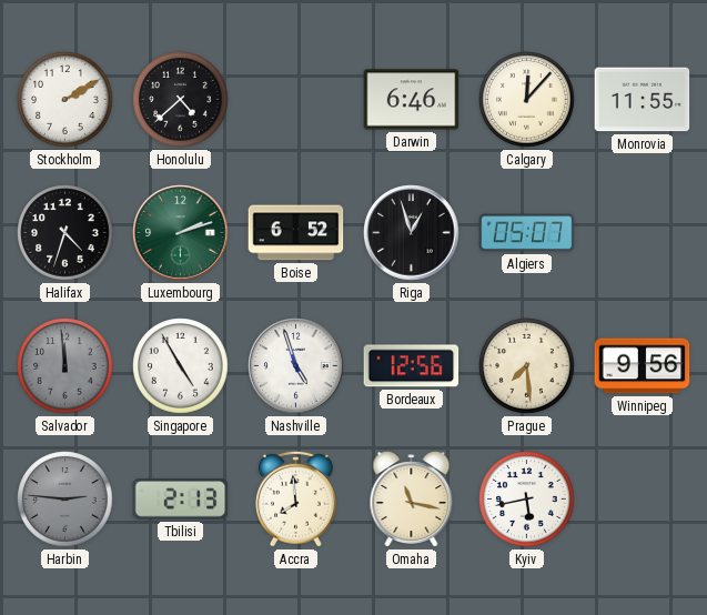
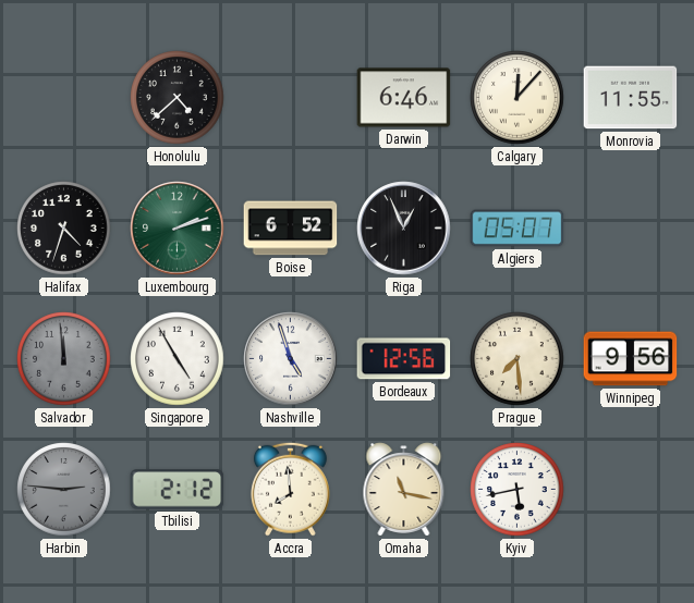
Stockholm: 2:10 -> none (65, 100)
Riga: 12:57 -> 12:56 (404, 229)
Tbilisi: 2:13 -> 2:12 (178, 490)
